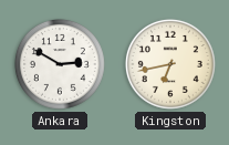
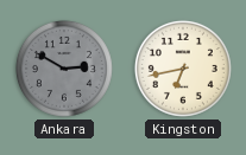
Ankara dial: white -> grey (64, 69)
